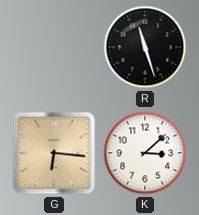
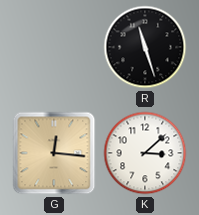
G: 6:16 -> 12:16 (54, 153)
